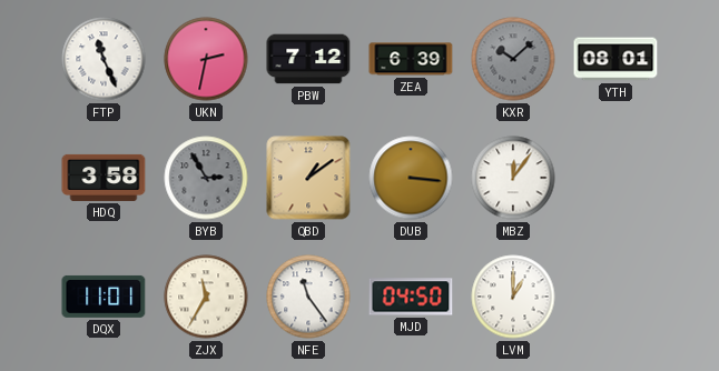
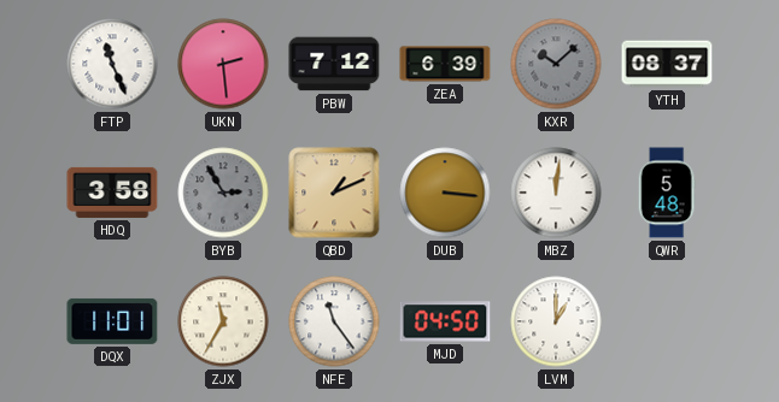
UKN: 2:32 -> 2:29 (223, 64)
YTH: 08:01 -> 08:37 (667, 64)
QBD: 1:09 -> 1:11 (334, 193)
MBZ: 12:06 -> 12:01 (556, 193)
QWR: none -> 5:48 (667, 193)
